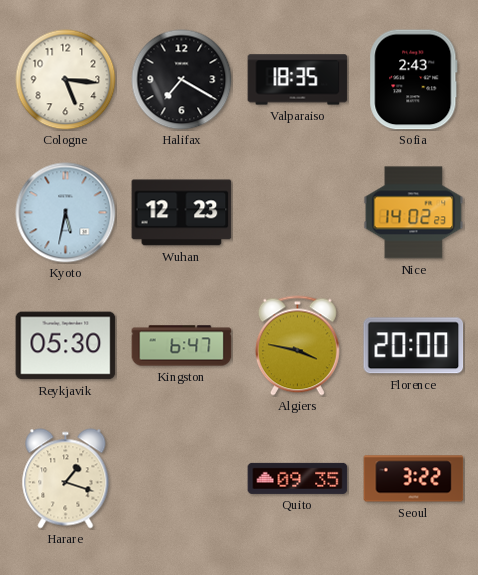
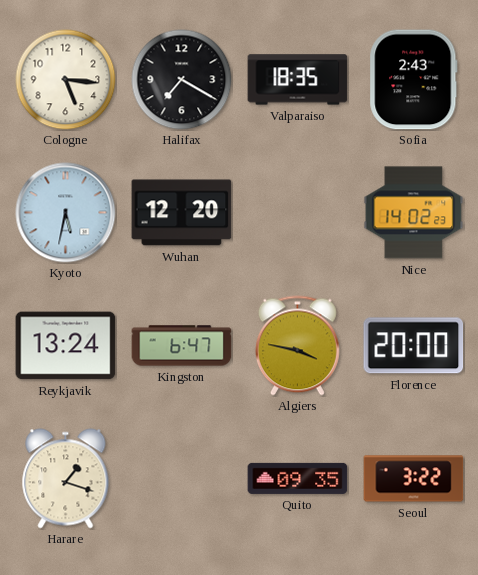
Wuhan: 12:23 -> 12:20 (182, 213)
Reykjavik: 05:30 -> 13:24 (66, 346)
